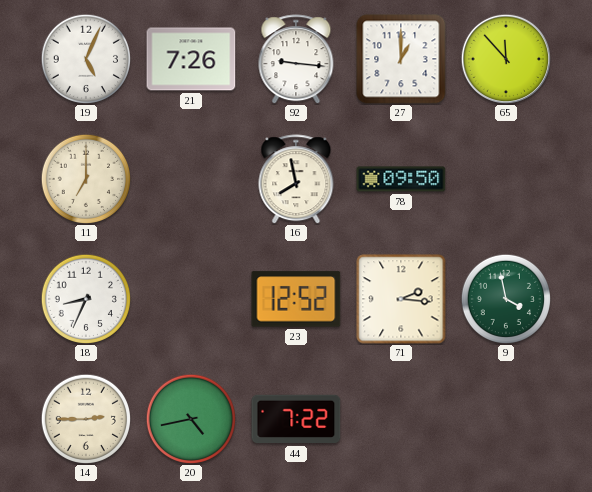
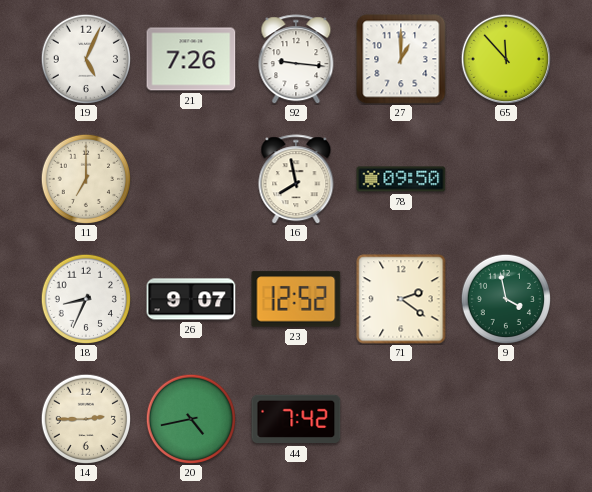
26: none -> 9:07 (191, 299)
71: 2:16 -> 2:21 (401, 299)
44: 7:22 -> 7:42 (296, 419)
